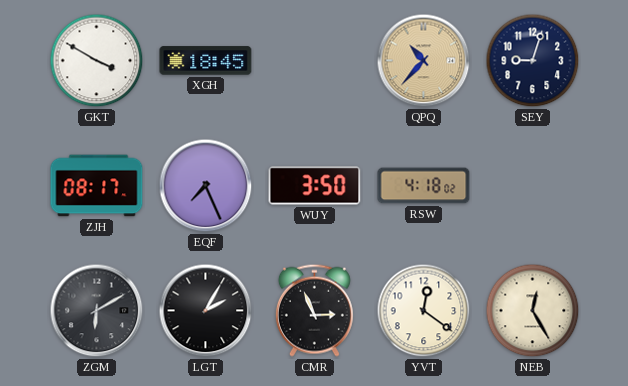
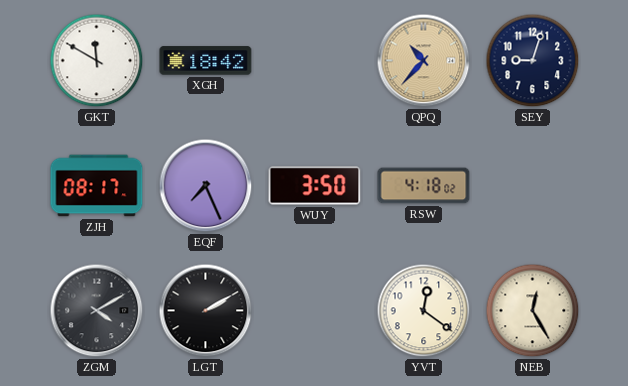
GKT: 3:50 -> 11:50 (97, 61)
XGH: 18:45 -> 18:42 (206, 61)
ZGM: 6:10 -> 4:10 (97, 311)
LGT: 2:05 -> 2:10 (206, 311)
CMR: 2:56 -> none (314, 310)
